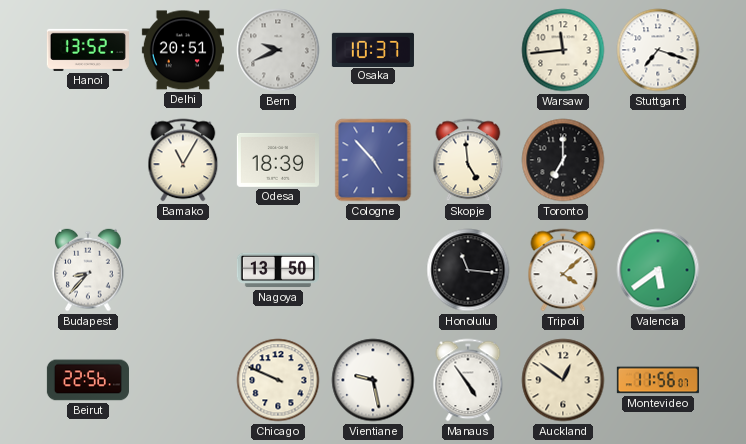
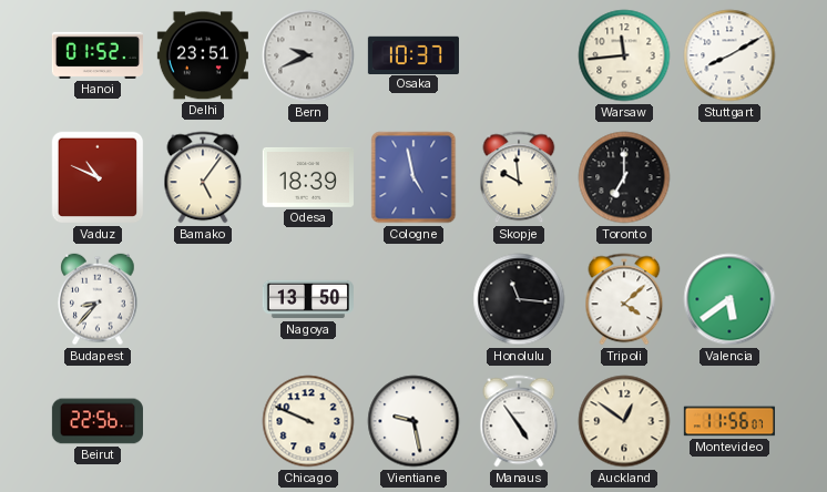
Hanoi: 13:52 -> 01:52 (98, 55)
Delhi: 20:51 -> 23:51 (203, 55)
Stuttgart: 7:18 -> 8:10 (729, 55)
Vaduz: none -> 10:49 (98, 177)
Bamako: 11:05 -> 5:06 (203, 177)
Cologne: 4:53 -> 4:58 (413, 177)
Skopje: 4:59 -> 9:59 (519, 177)
